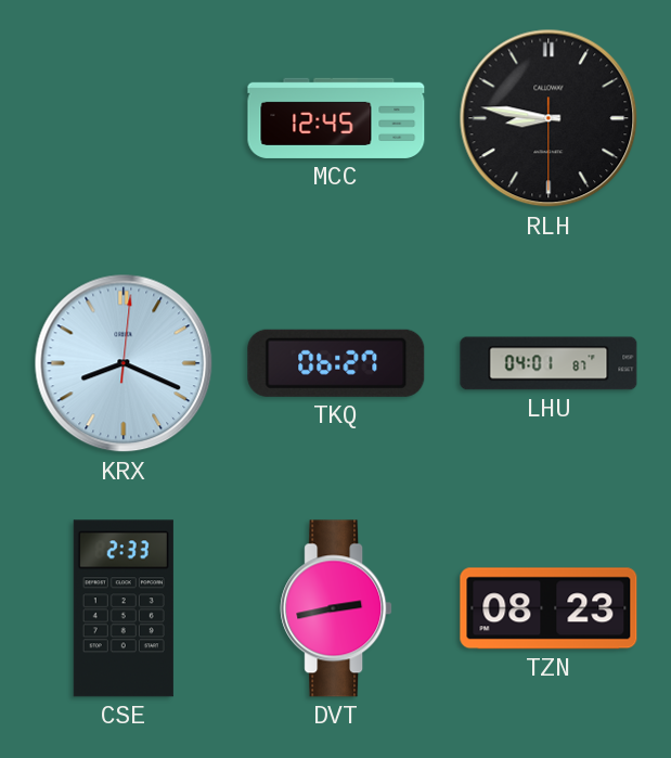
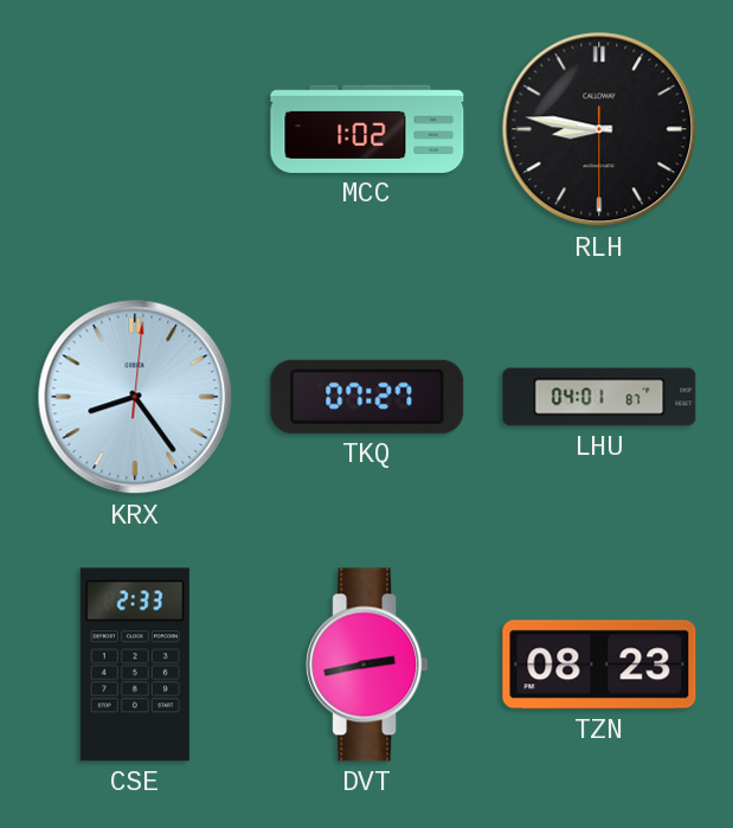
MCC: 12:45 -> 1:02 (367, 129)
KRX: 8:19 -> 8:24 (135, 397)
TKQ: 06:27 -> 07:27 (367, 397)
